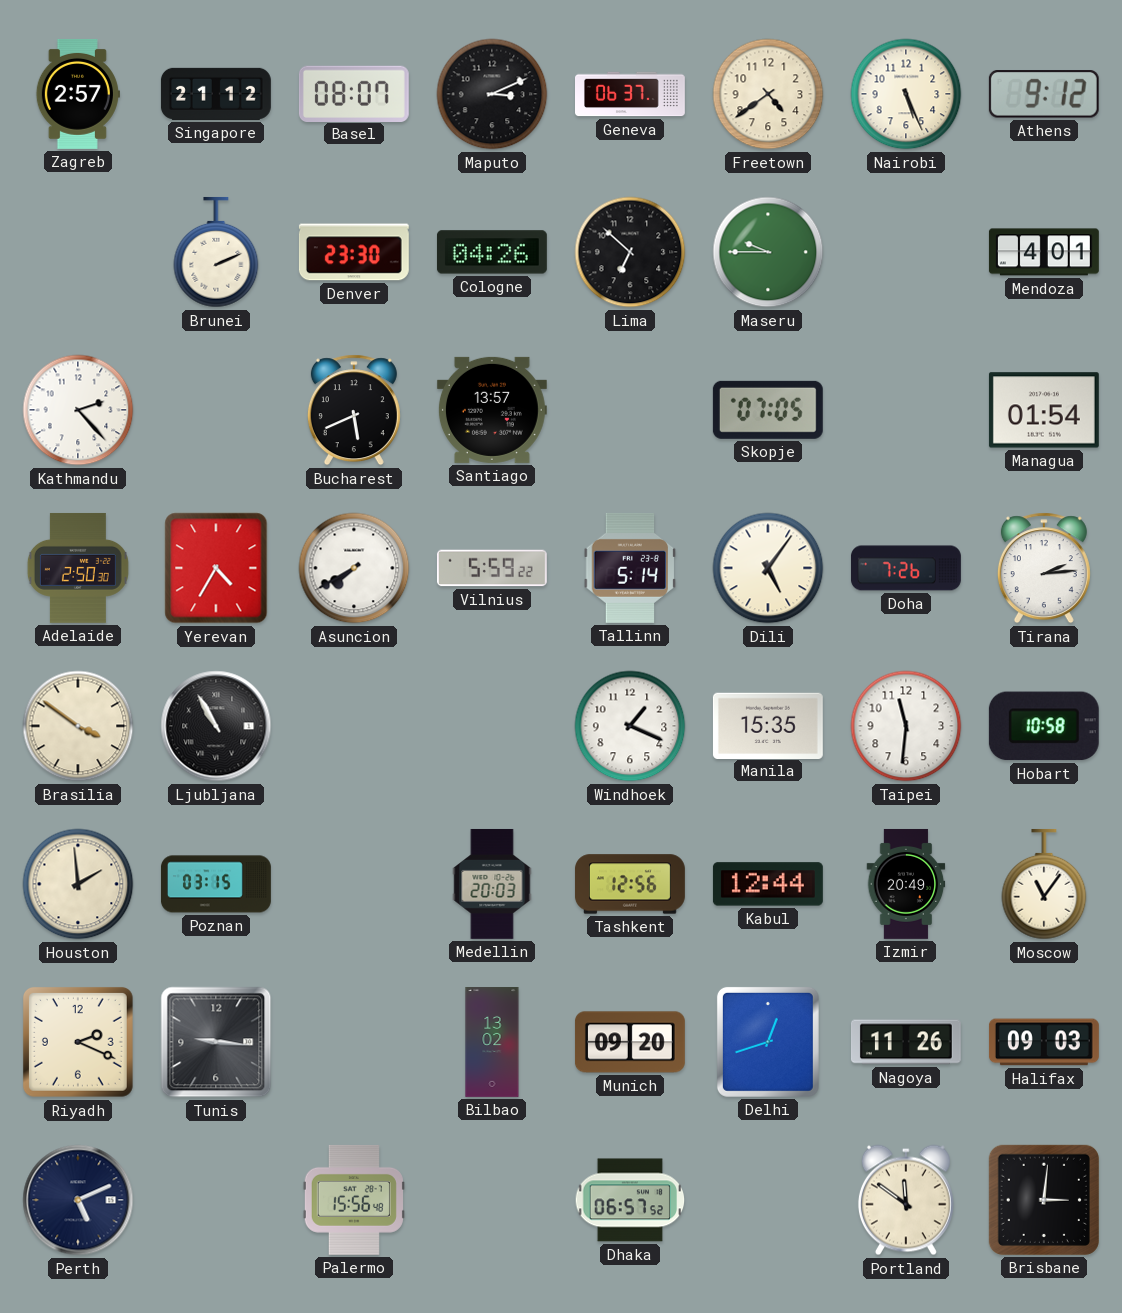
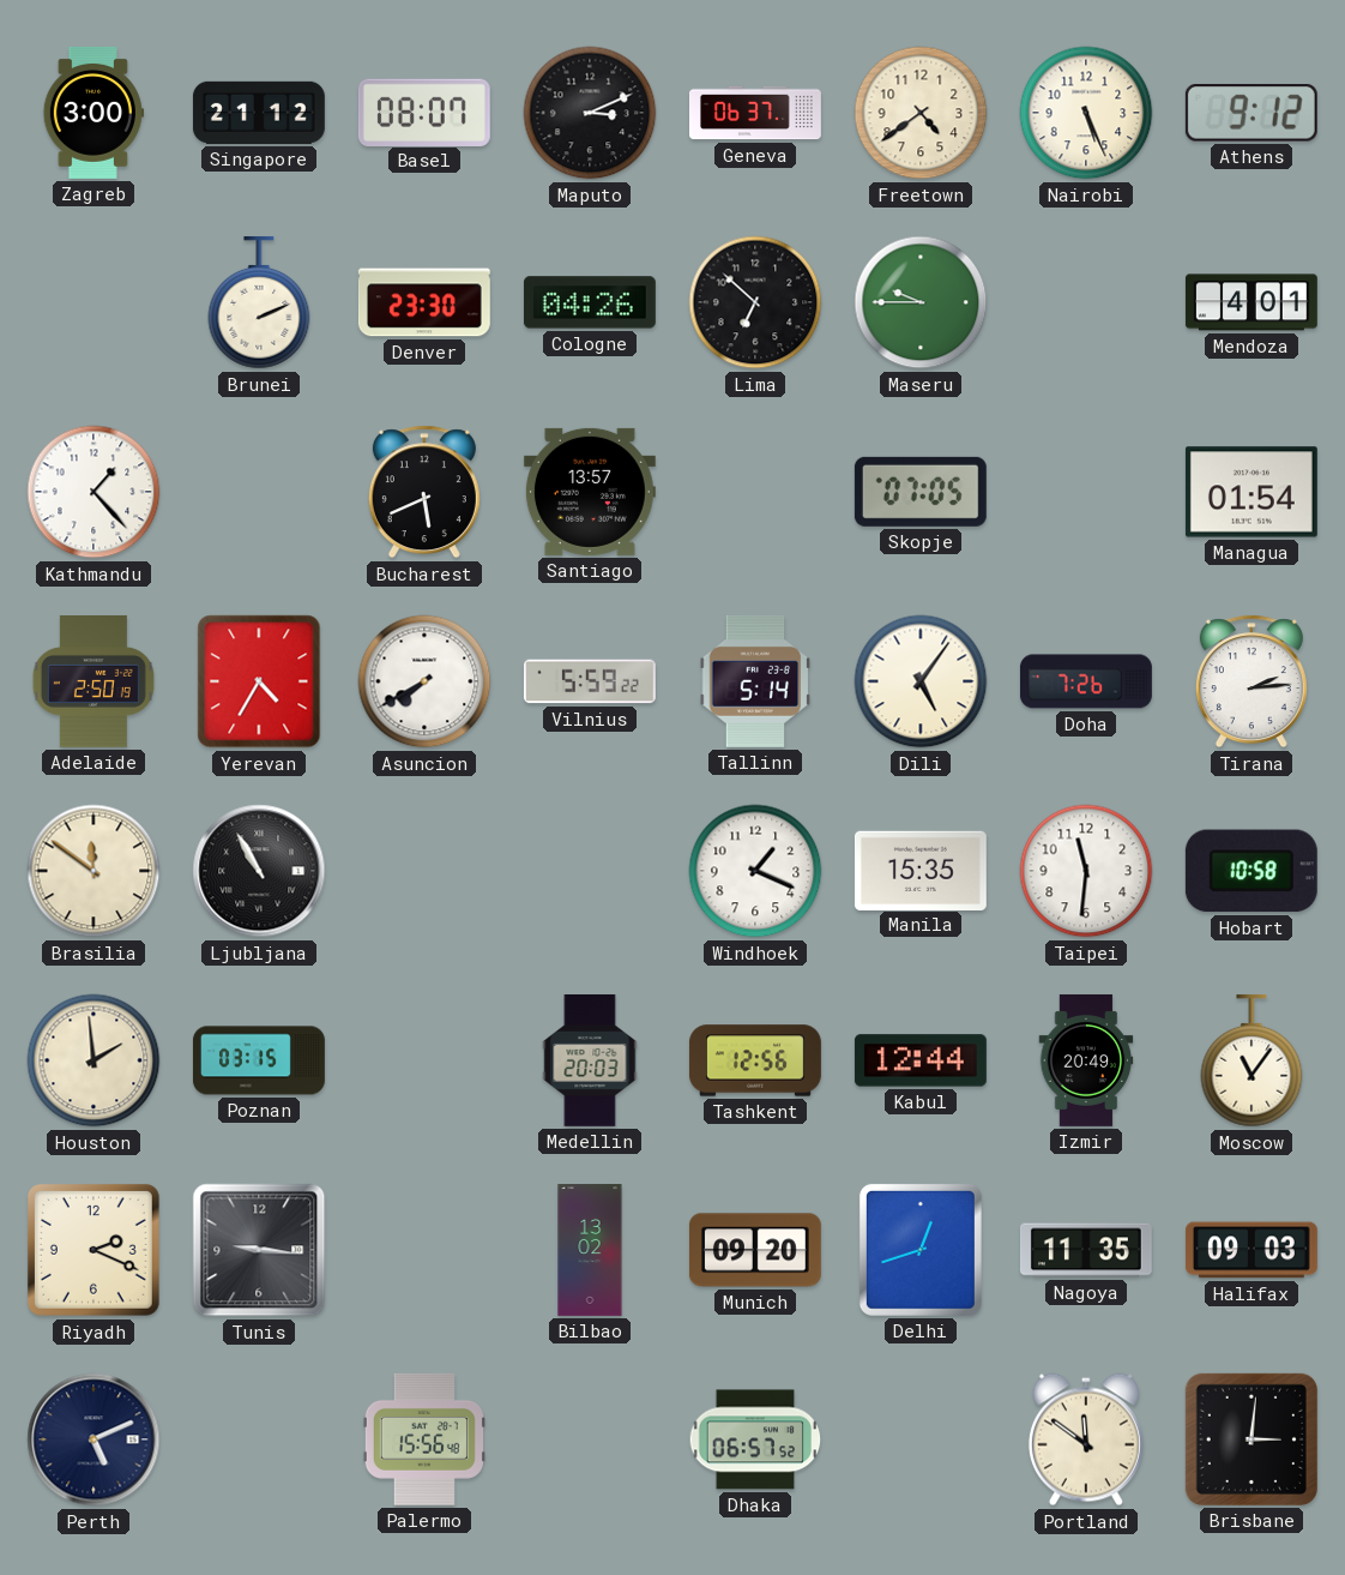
Zagreb: 2:57 -> 3:00 (94, 113)
Kathmandu: 2:23 -> 1:23 (94, 492)
Adelaide: 2:50:30 -> 2:50:19 (94, 681)
Brasilia: 3:51 -> 11:51 (94, 871)
Nagoya: 11:26 -> 11:35 (1086, 1250)
